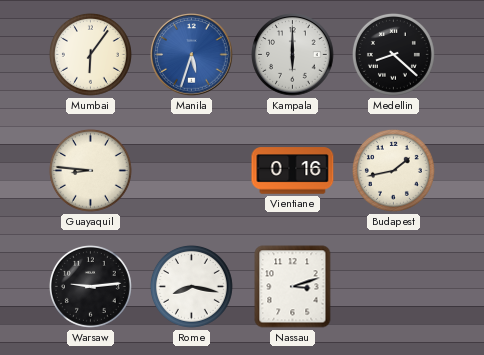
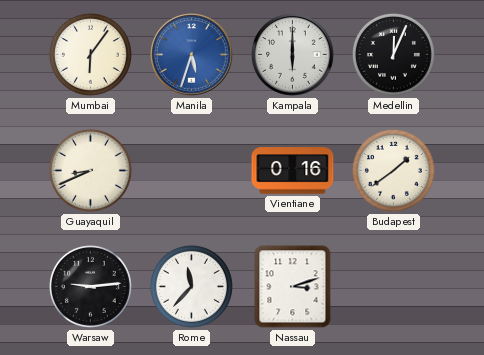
Medellin: 8:22 -> 12:04 (393, 54)
Guayaquil: 8:46 -> 8:41 (90, 170)
Budapest: 1:43 -> 1:39 (393, 170)
Rome: 8:17 -> 11:37 (191, 286)
